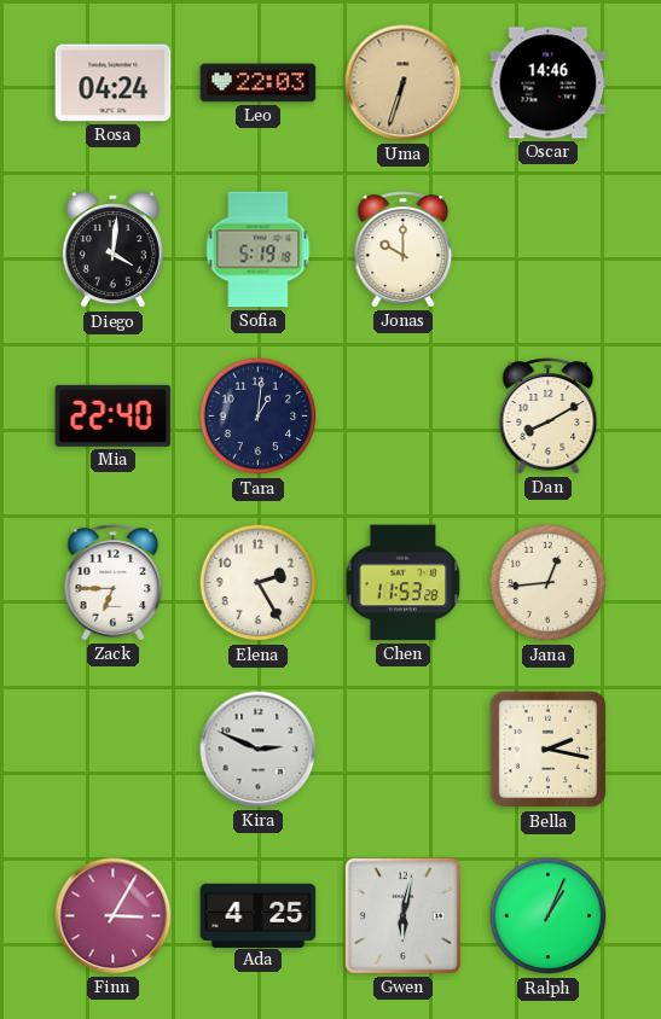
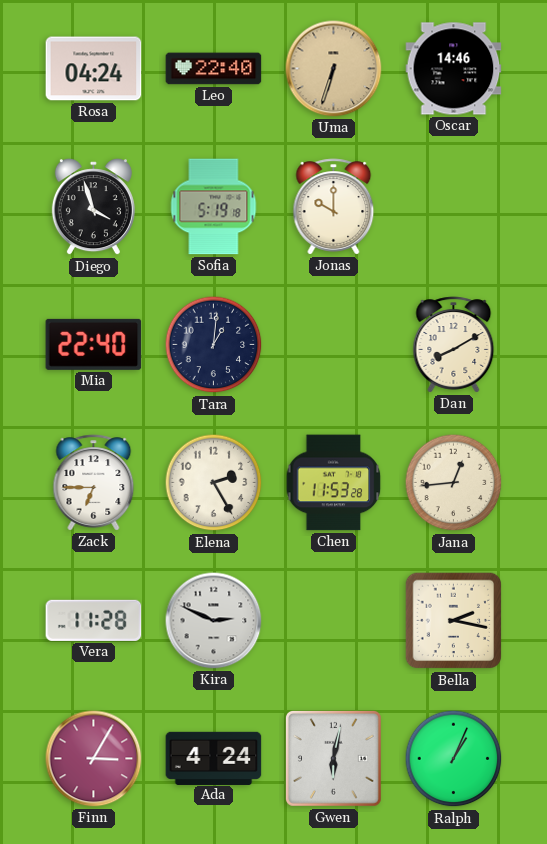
Leo: 22:03 -> 22:40 (214, 69)
Diego: 4:01 -> 3:57 (93, 207)
Vera: none -> 11:28 (94, 620)
Ada: 4:25 -> 4:24 (214, 758)
